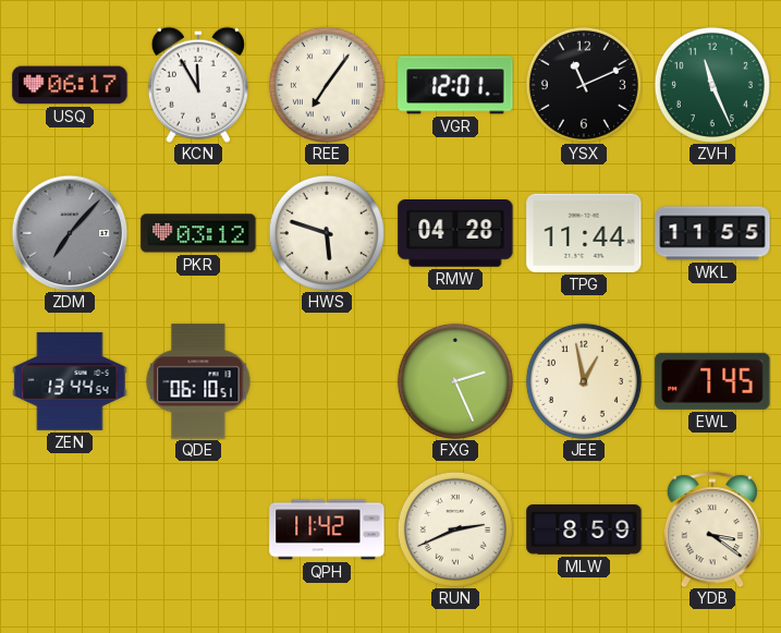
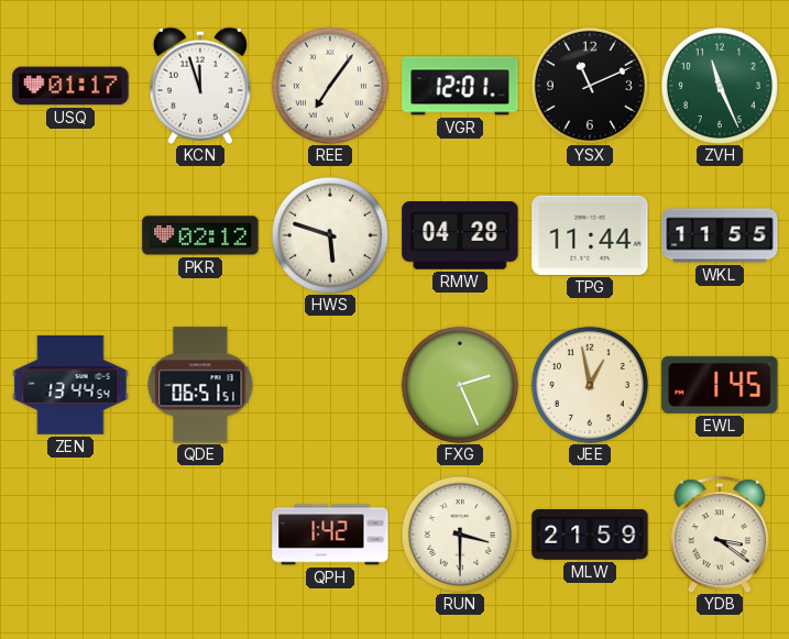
USQ: 06:17 -> 01:17 (70, 86)
KCN: 11:55 -> 11:57 (200, 86)
ZDM: 7:07 -> none (70, 233)
PKR: 03:12 -> 02:12 (200, 235)
QDE: 06:10 -> 06:51 (200, 385)
EWL: 7:45 -> 1:45 (720, 385)
QPH: 11:42 -> 1:42 (330, 535)
RUN: 2:41 -> 3:30 (460, 535)
MLW: 8:59 -> 21:59 (590, 535)
